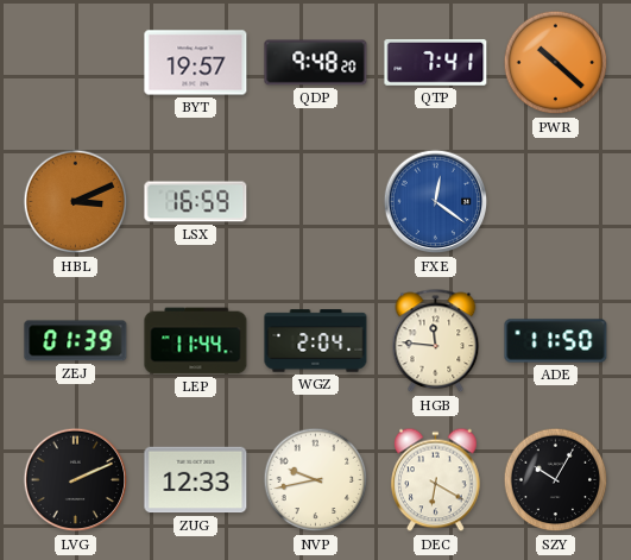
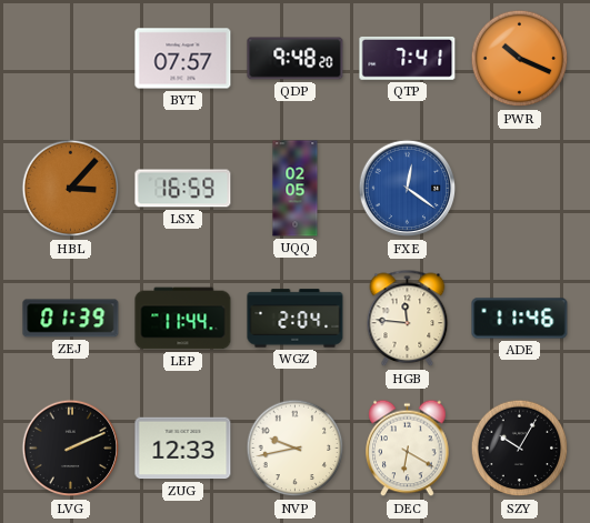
BYT: 19:57 -> 07:57 (183, 59)
PWR: 10:22 -> 10:19 (520, 59)
HBL: 3:11 -> 3:07 (71, 189)
UQQ: none -> 02:05 (296, 189)
ADE: 11:50 -> 11:46 (520, 319)
